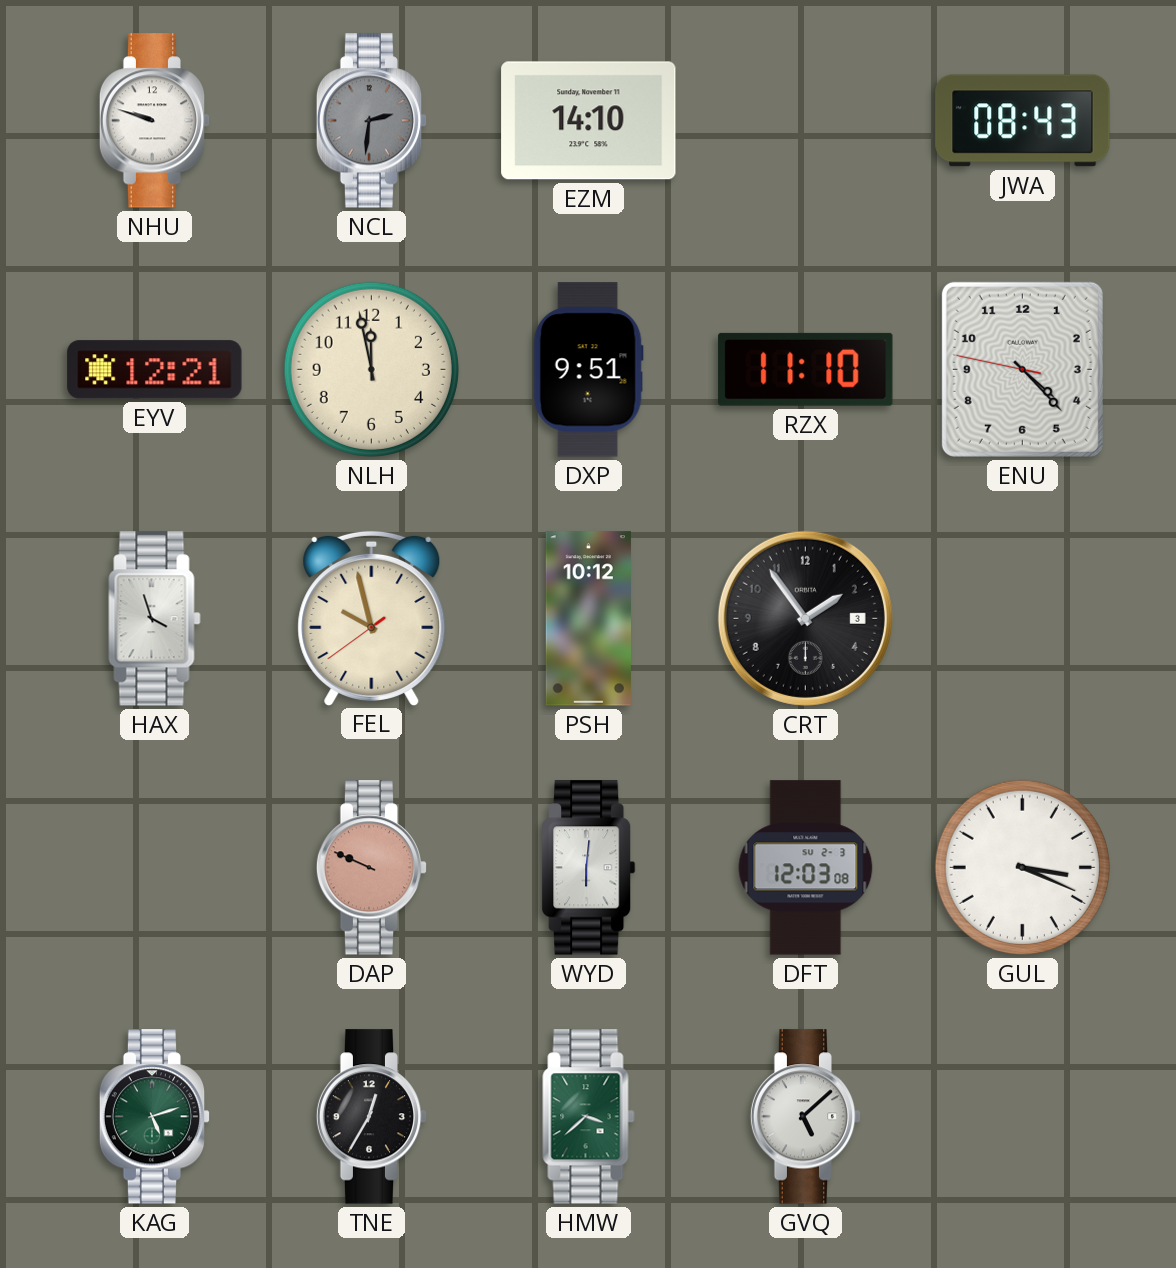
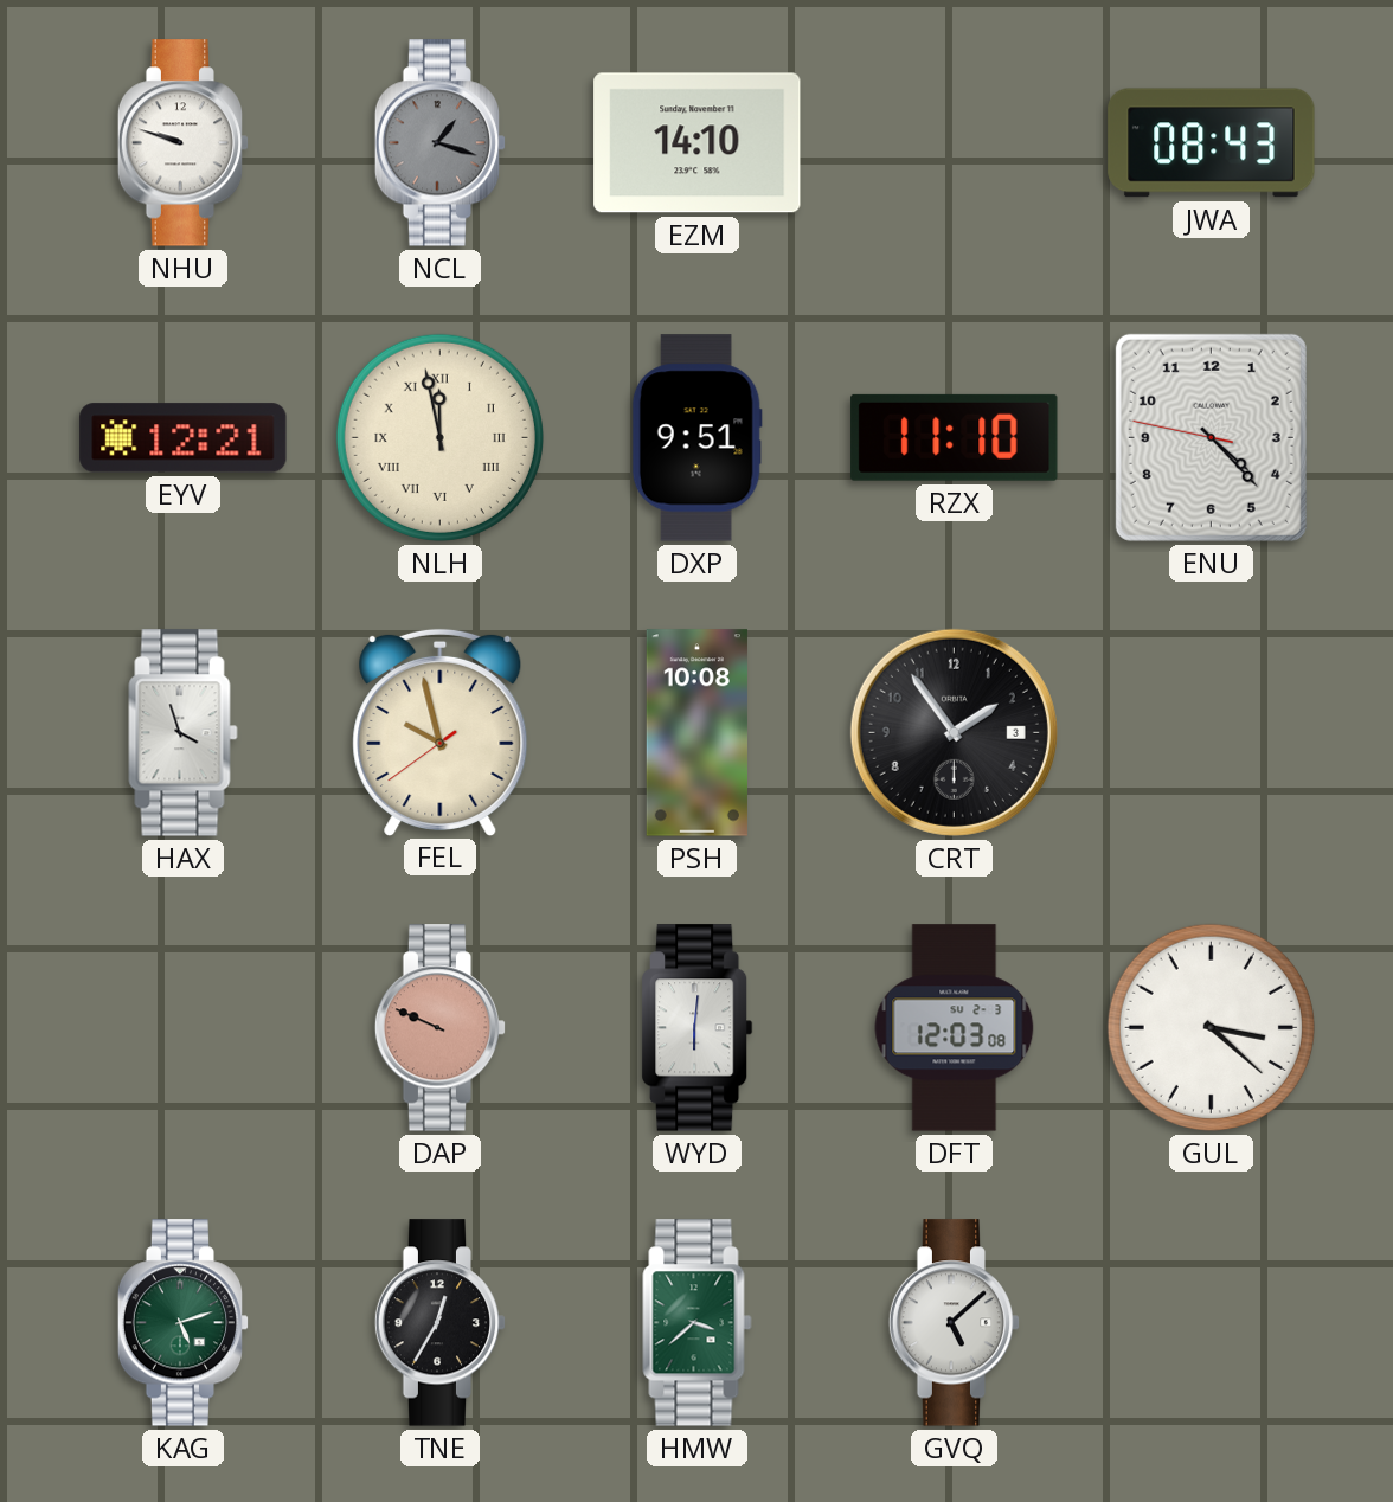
NCL: 2:31 -> 1:18 (441, 143)
NLH numerals: Arabic -> Roman (439, 437)
PSH: 10:12 -> 10:08 (696, 733)
GUL: 3:19 -> 3:22 (1211, 1027)
